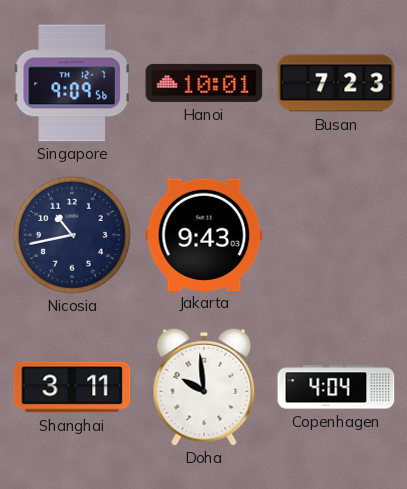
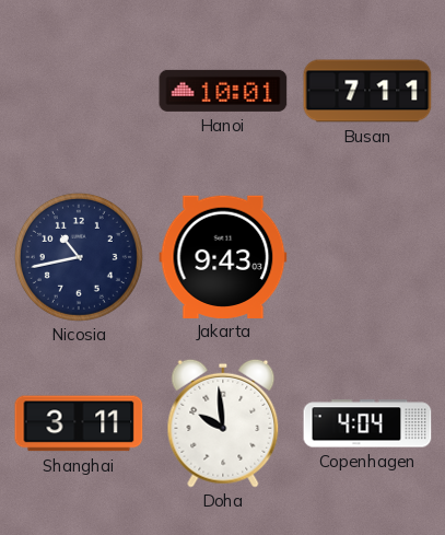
Singapore: 9:09 -> none (72, 83)
Busan: 7:23 -> 7:11 (367, 91)
